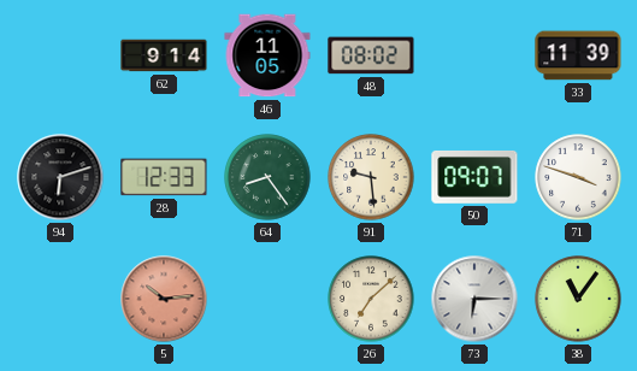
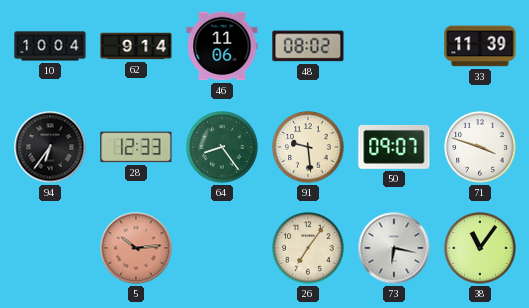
10: none -> 10:04 (50, 46)
46: 11:05 -> 11:06 (222, 46)
94: 6:12 -> 6:36 (50, 147)
26: 7:08 -> 7:06 (308, 248)
73: 6:15 -> 6:17 (394, 248)
